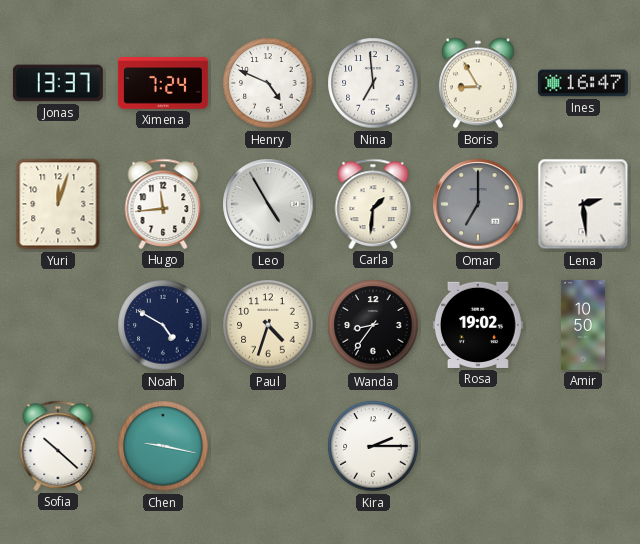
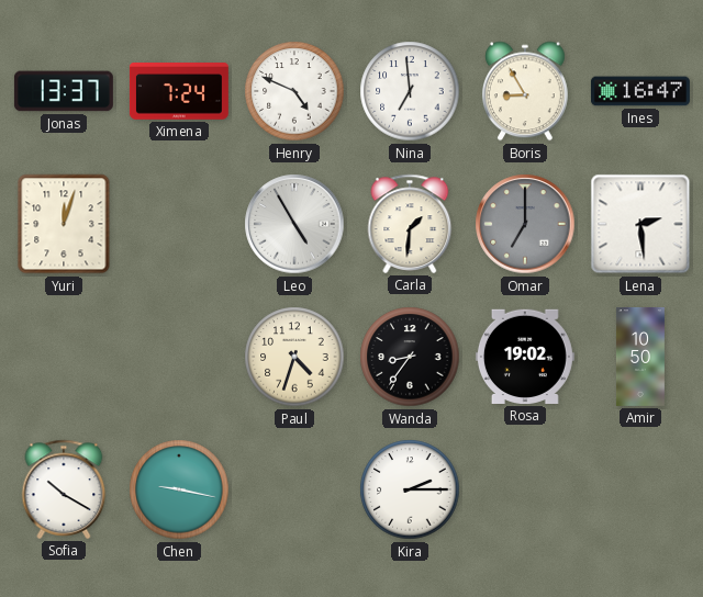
Hugo: 11:44 -> none (163, 204)
Noah: 4:50 -> none (163, 325)
Sofia: 10:22 -> 10:20 (64, 489)
